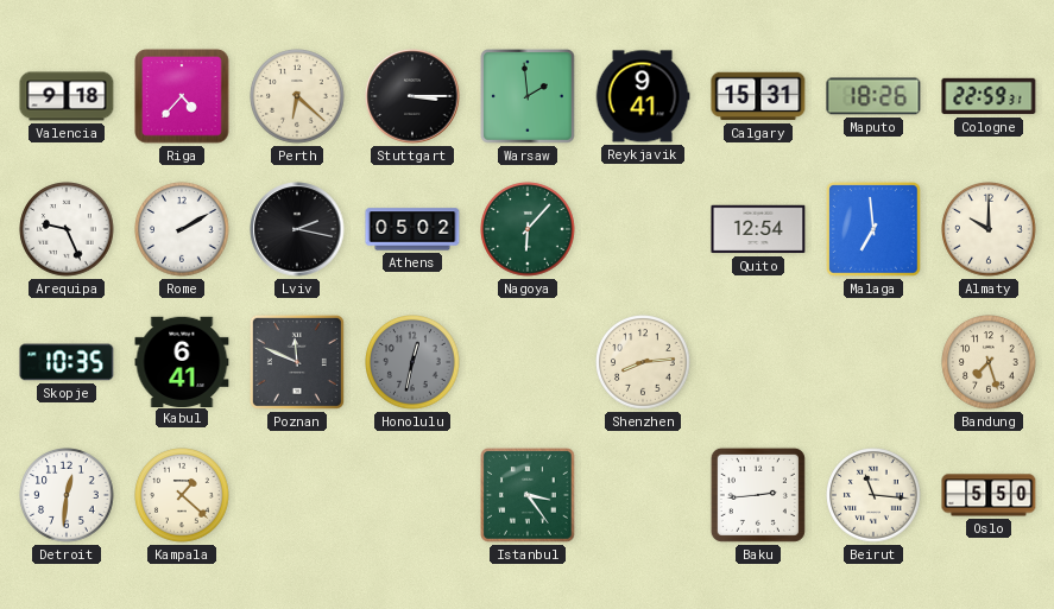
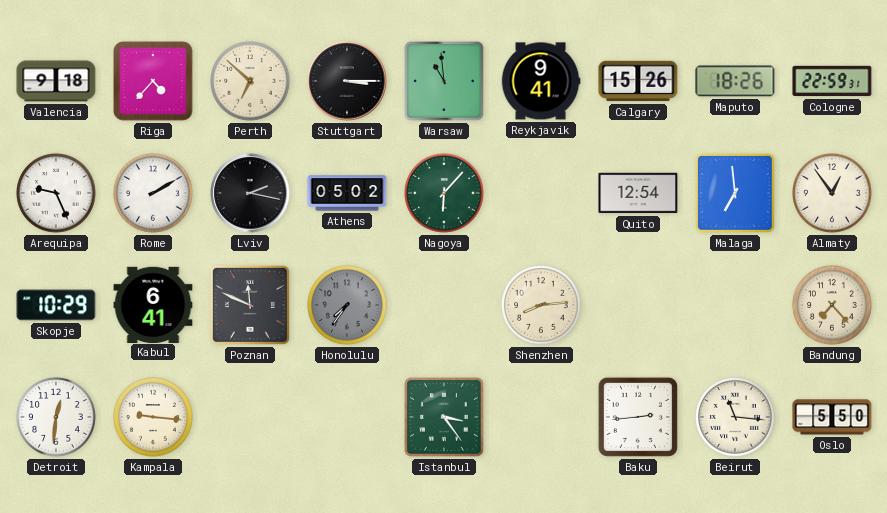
Perth: 6:22 -> 6:52 (250, 81)
Warsaw: 1:59 -> 10:59 (445, 82)
Calgary: 15:31 -> 15:26 (638, 81)
Almaty: 10:00 -> 12:54 (832, 193)
Skopje: 10:35 -> 10:29 (56, 305)
Honolulu: 12:32 -> 7:36 (347, 305)
Bandung: 7:27 -> 7:23 (832, 305)
Kampala: 1:22 -> 9:16 (153, 417)
